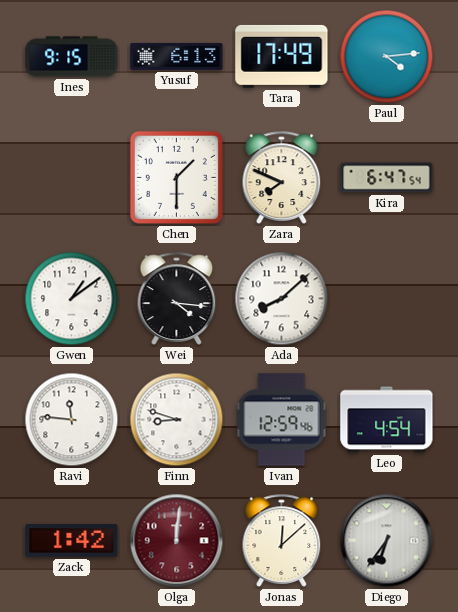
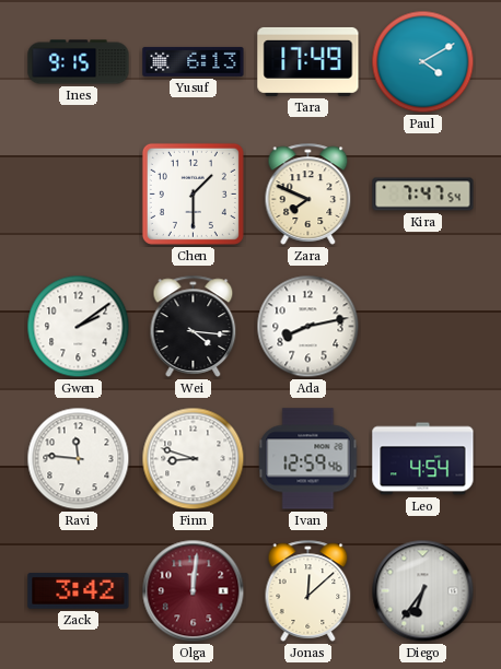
Paul: 4:14 -> 4:10 (423, 62)
Kira: 6:47 -> 7:47 (423, 195)
Gwen: 1:09 -> 2:09 (79, 327)
Ada: 8:08 -> 8:13 (308, 327)
Zack: 1:42 -> 3:42 (79, 591)
